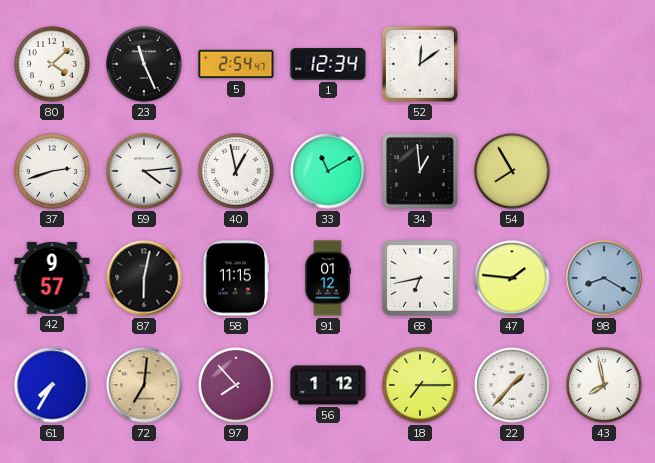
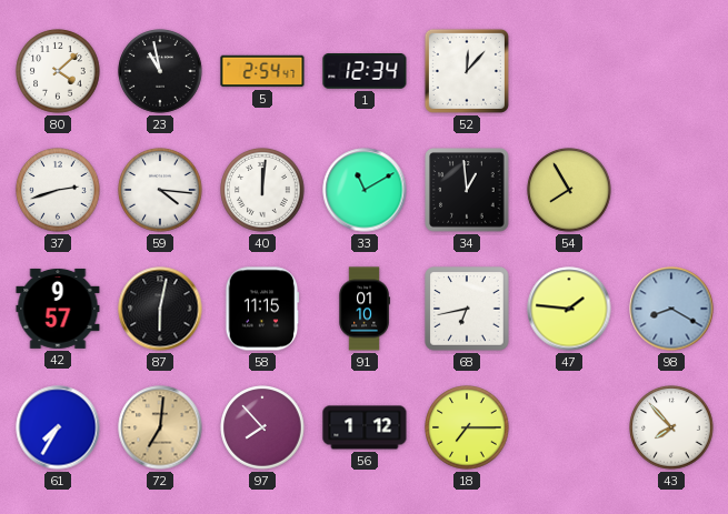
23: 11:26 -> 10:58 (160, 71)
52: 12:09 -> 12:07 (467, 71)
59: 4:14 -> 4:16 (160, 190)
40: 12:58 -> 12:01 (262, 190)
91: 01:12 -> 01:10 (365, 309)
22: 1:37 -> none (512, 385)
43: 7:58 -> 7:53 (671, 427)
